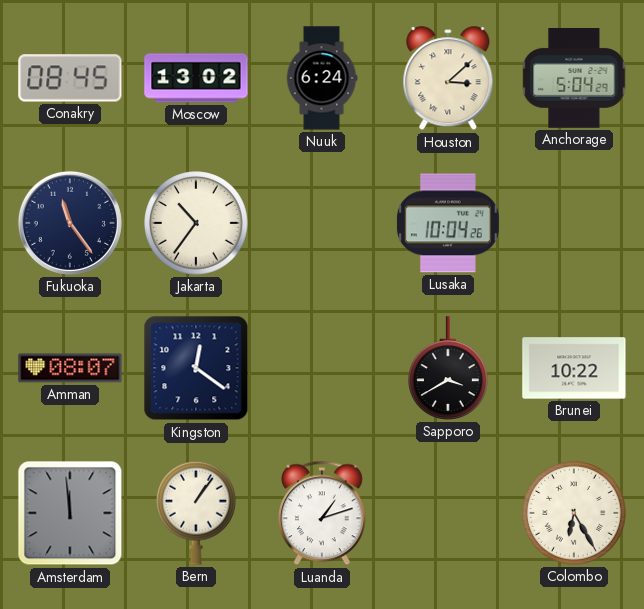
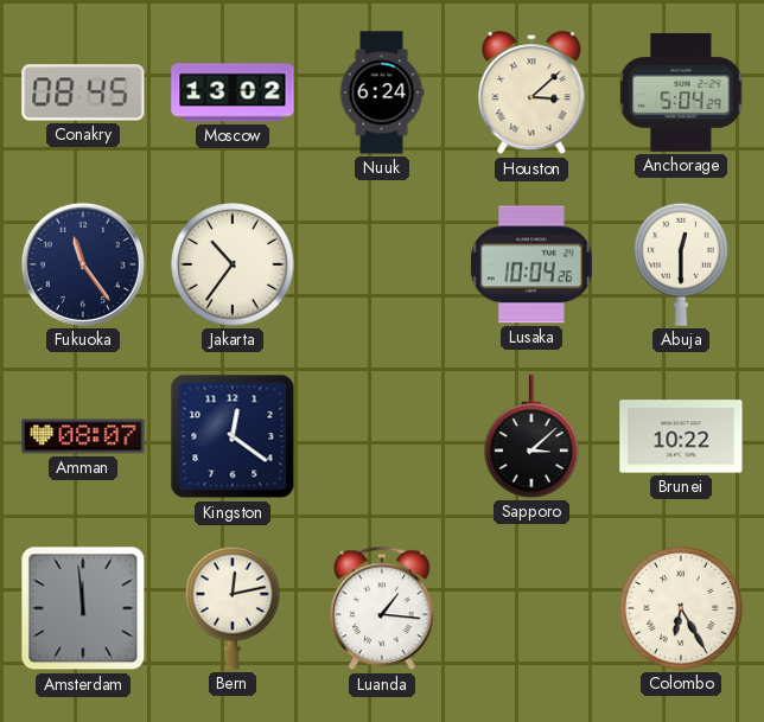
Abuja: none -> 12:30 (682, 264)
Sapporo: 3:40 -> 3:08 (533, 436)
Bern: 1:06 -> 12:13 (234, 608)
Luanda: 1:12 -> 1:16 (382, 608)
